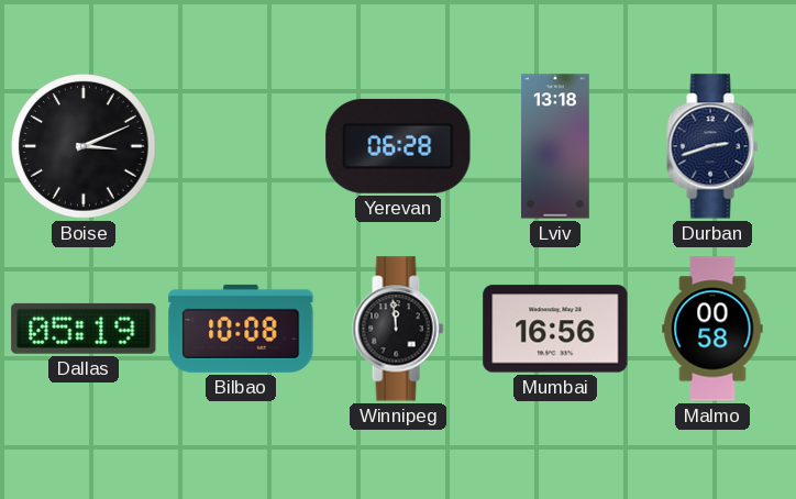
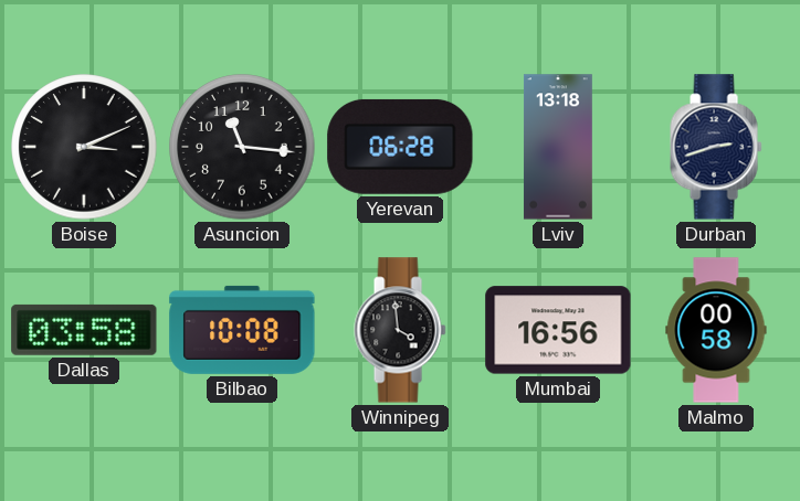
Asuncion: none -> 11:16 (242, 147)
Dallas: 05:19 -> 03:58 (84, 330)
Winnipeg: 11:59 -> 3:59 (400, 330)
